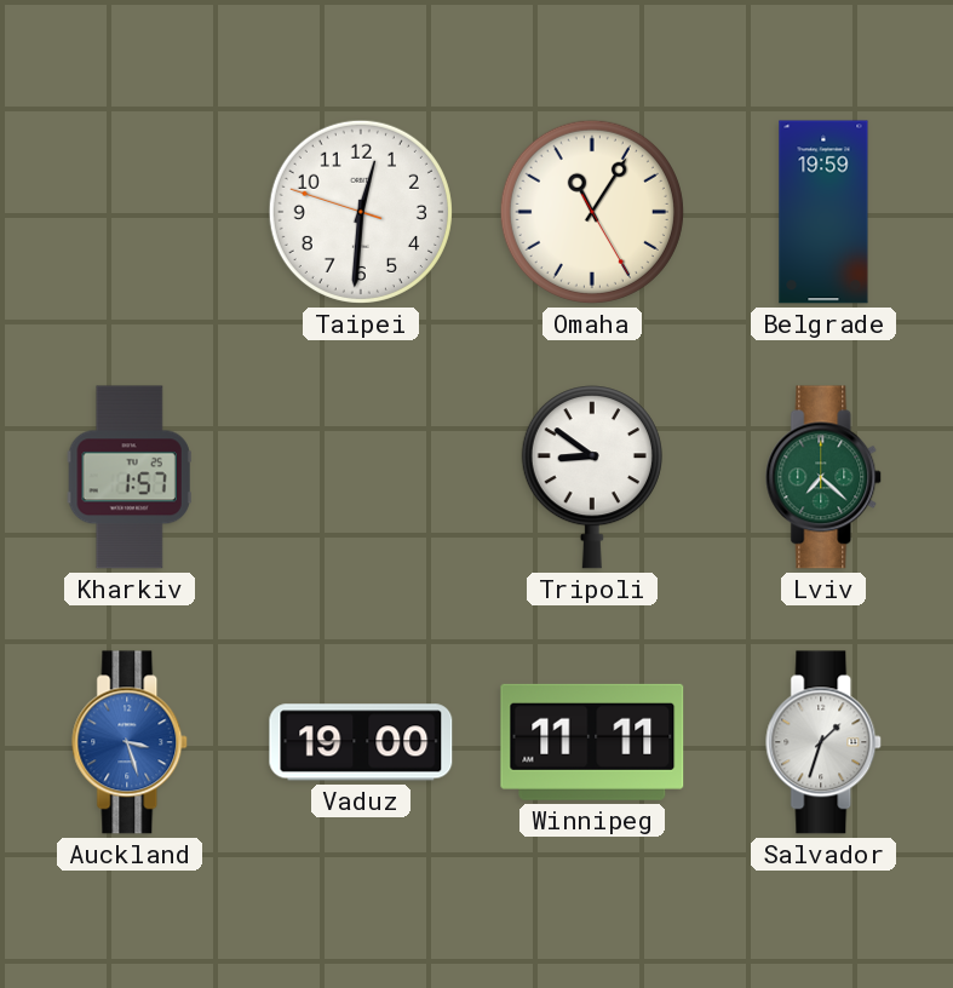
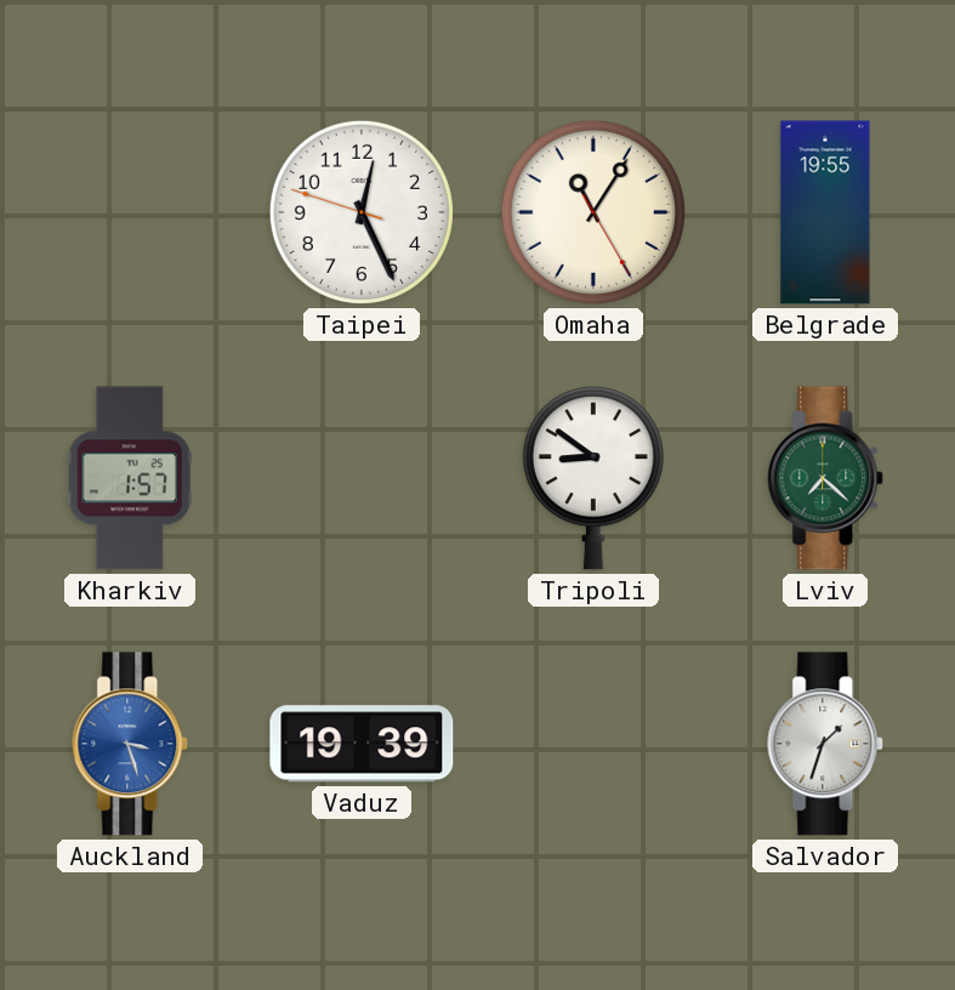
Taipei: 12:30 -> 12:25 (362, 212)
Belgrade: 19:59 -> 19:55 (825, 212)
Vaduz: 19:00 -> 19:39 (362, 744)
Winnipeg: 11:11 -> none (592, 742)
